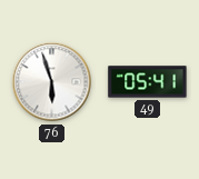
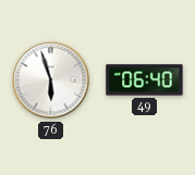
49: 05:41 -> 06:40 (145, 80)
